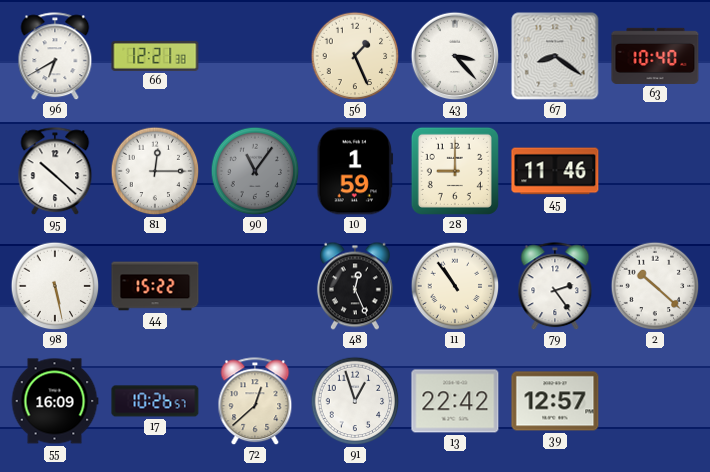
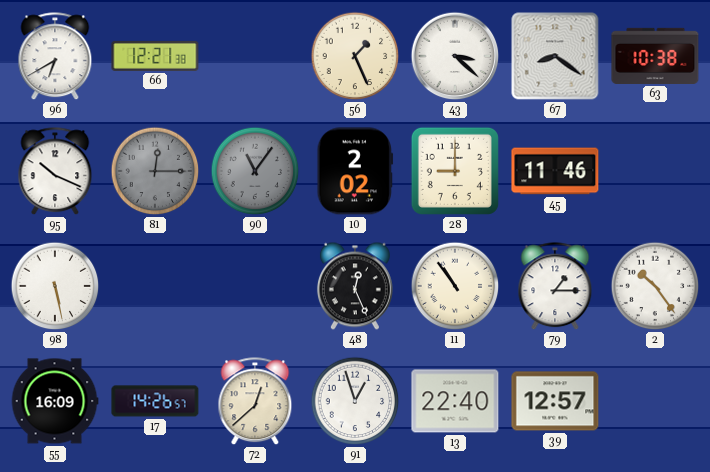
43: 3:23 -> 3:22 (455, 56)
63: 10:40 -> 10:38 (655, 56)
95: 10:22 -> 10:19 (55, 172)
81 dial: white -> grey (155, 171)
10: 1:59 -> 2:02 (355, 171)
44: 15:22 -> none (155, 286)
79: 2:24 -> 1:15 (555, 287)
2: 10:22 -> 10:24 (655, 286)
17: 10:26 -> 14:26 (155, 401)
13: 22:42 -> 22:40 (455, 401)
